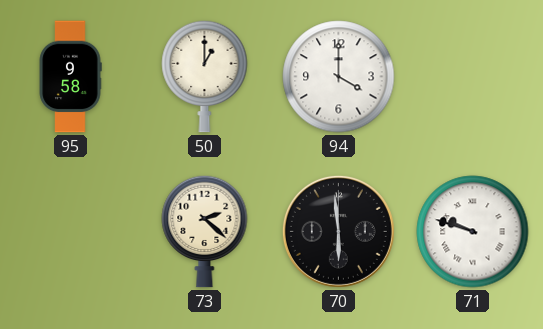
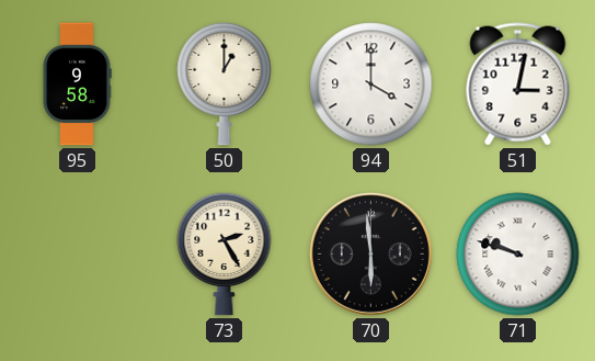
51: none -> 3:02 (518, 84)
73: 2:22 -> 2:25 (225, 253)
